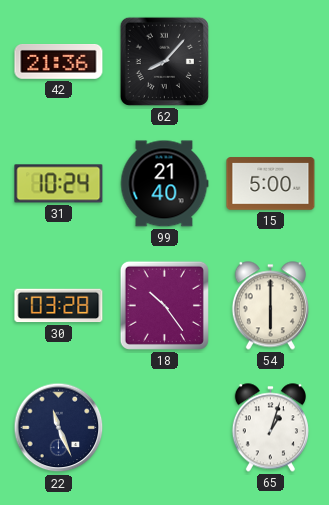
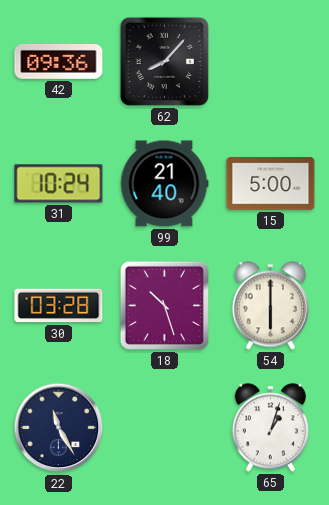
42: 21:36 -> 09:36 (59, 62)
18: 10:24 -> 10:27 (164, 305)
22: 11:26 -> 11:25 (59, 428)
